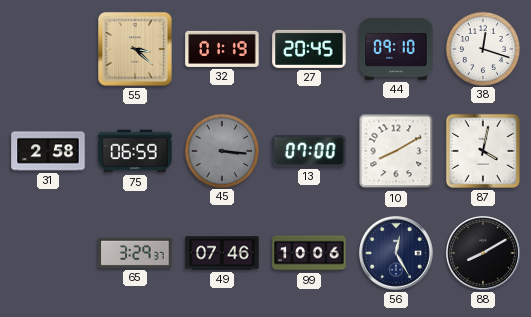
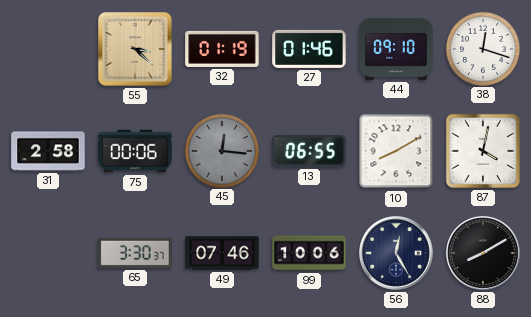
27: 20:45 -> 01:46 (309, 49)
75: 06:59 -> 00:06 (135, 151)
45: 3:16 -> 12:16 (221, 150)
13: 07:00 -> 06:55 (309, 151)
65: 3:29 -> 3:30 (135, 253)
